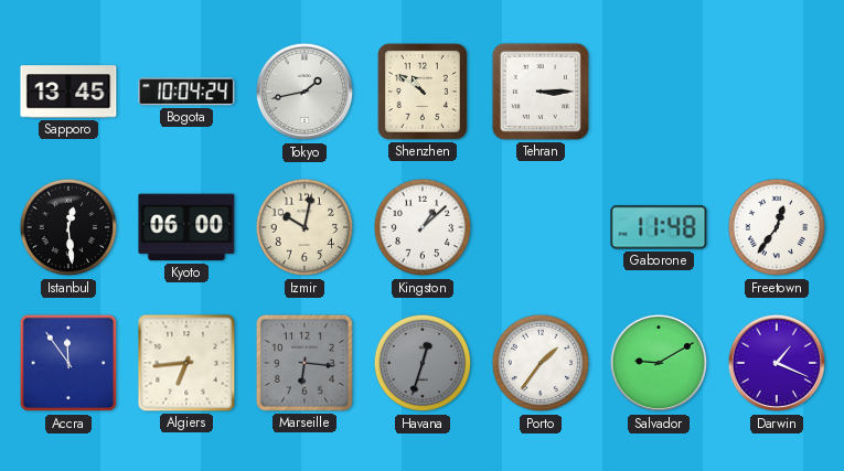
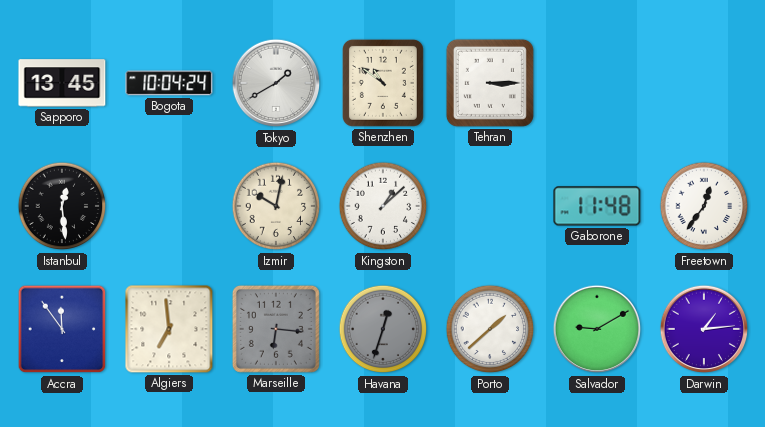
Tokyo: 1:43 -> 1:40 (276, 83)
Kyoto: 06:00 -> none (186, 227)
Algiers: 6:44 -> 6:59 (169, 329)
Porto: 1:36 -> 1:38 (490, 329)
Darwin: 1:19 -> 1:14 (704, 329)
